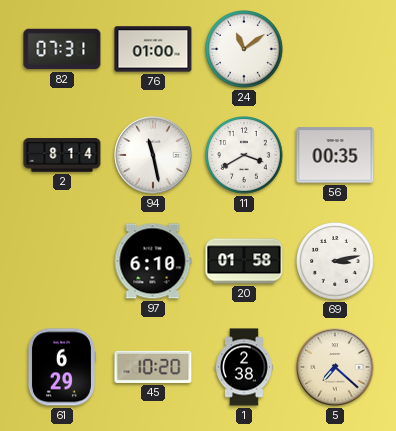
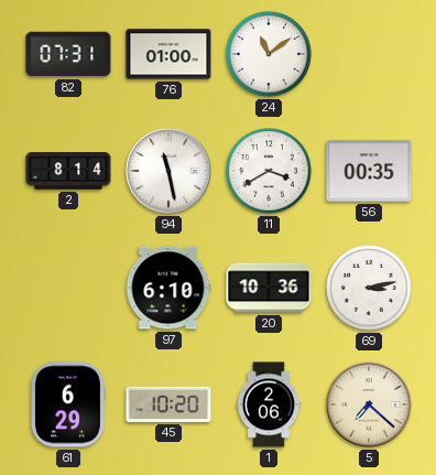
20: 01:58 -> 10:36 (269, 288)
1: 2:38 -> 2:06 (270, 404)
